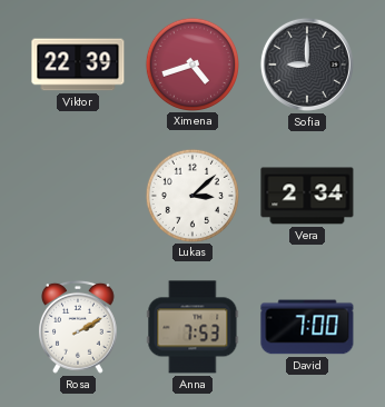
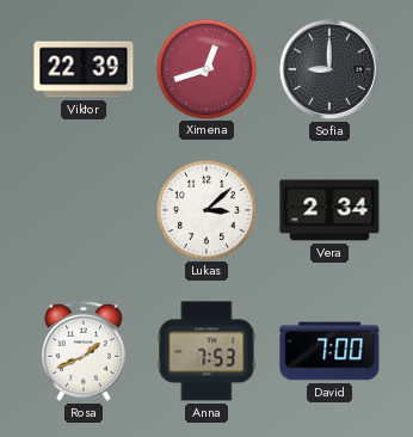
Ximena: 4:42 -> 12:42 (205, 68)
Rosa: 2:10 -> 1:41 (85, 351)
